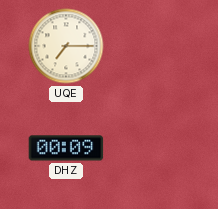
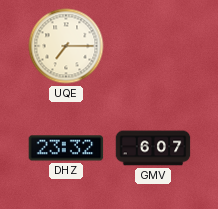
DHZ: 00:09 -> 23:32 (66, 148)
GMV: none -> 6:07 (153, 148)
